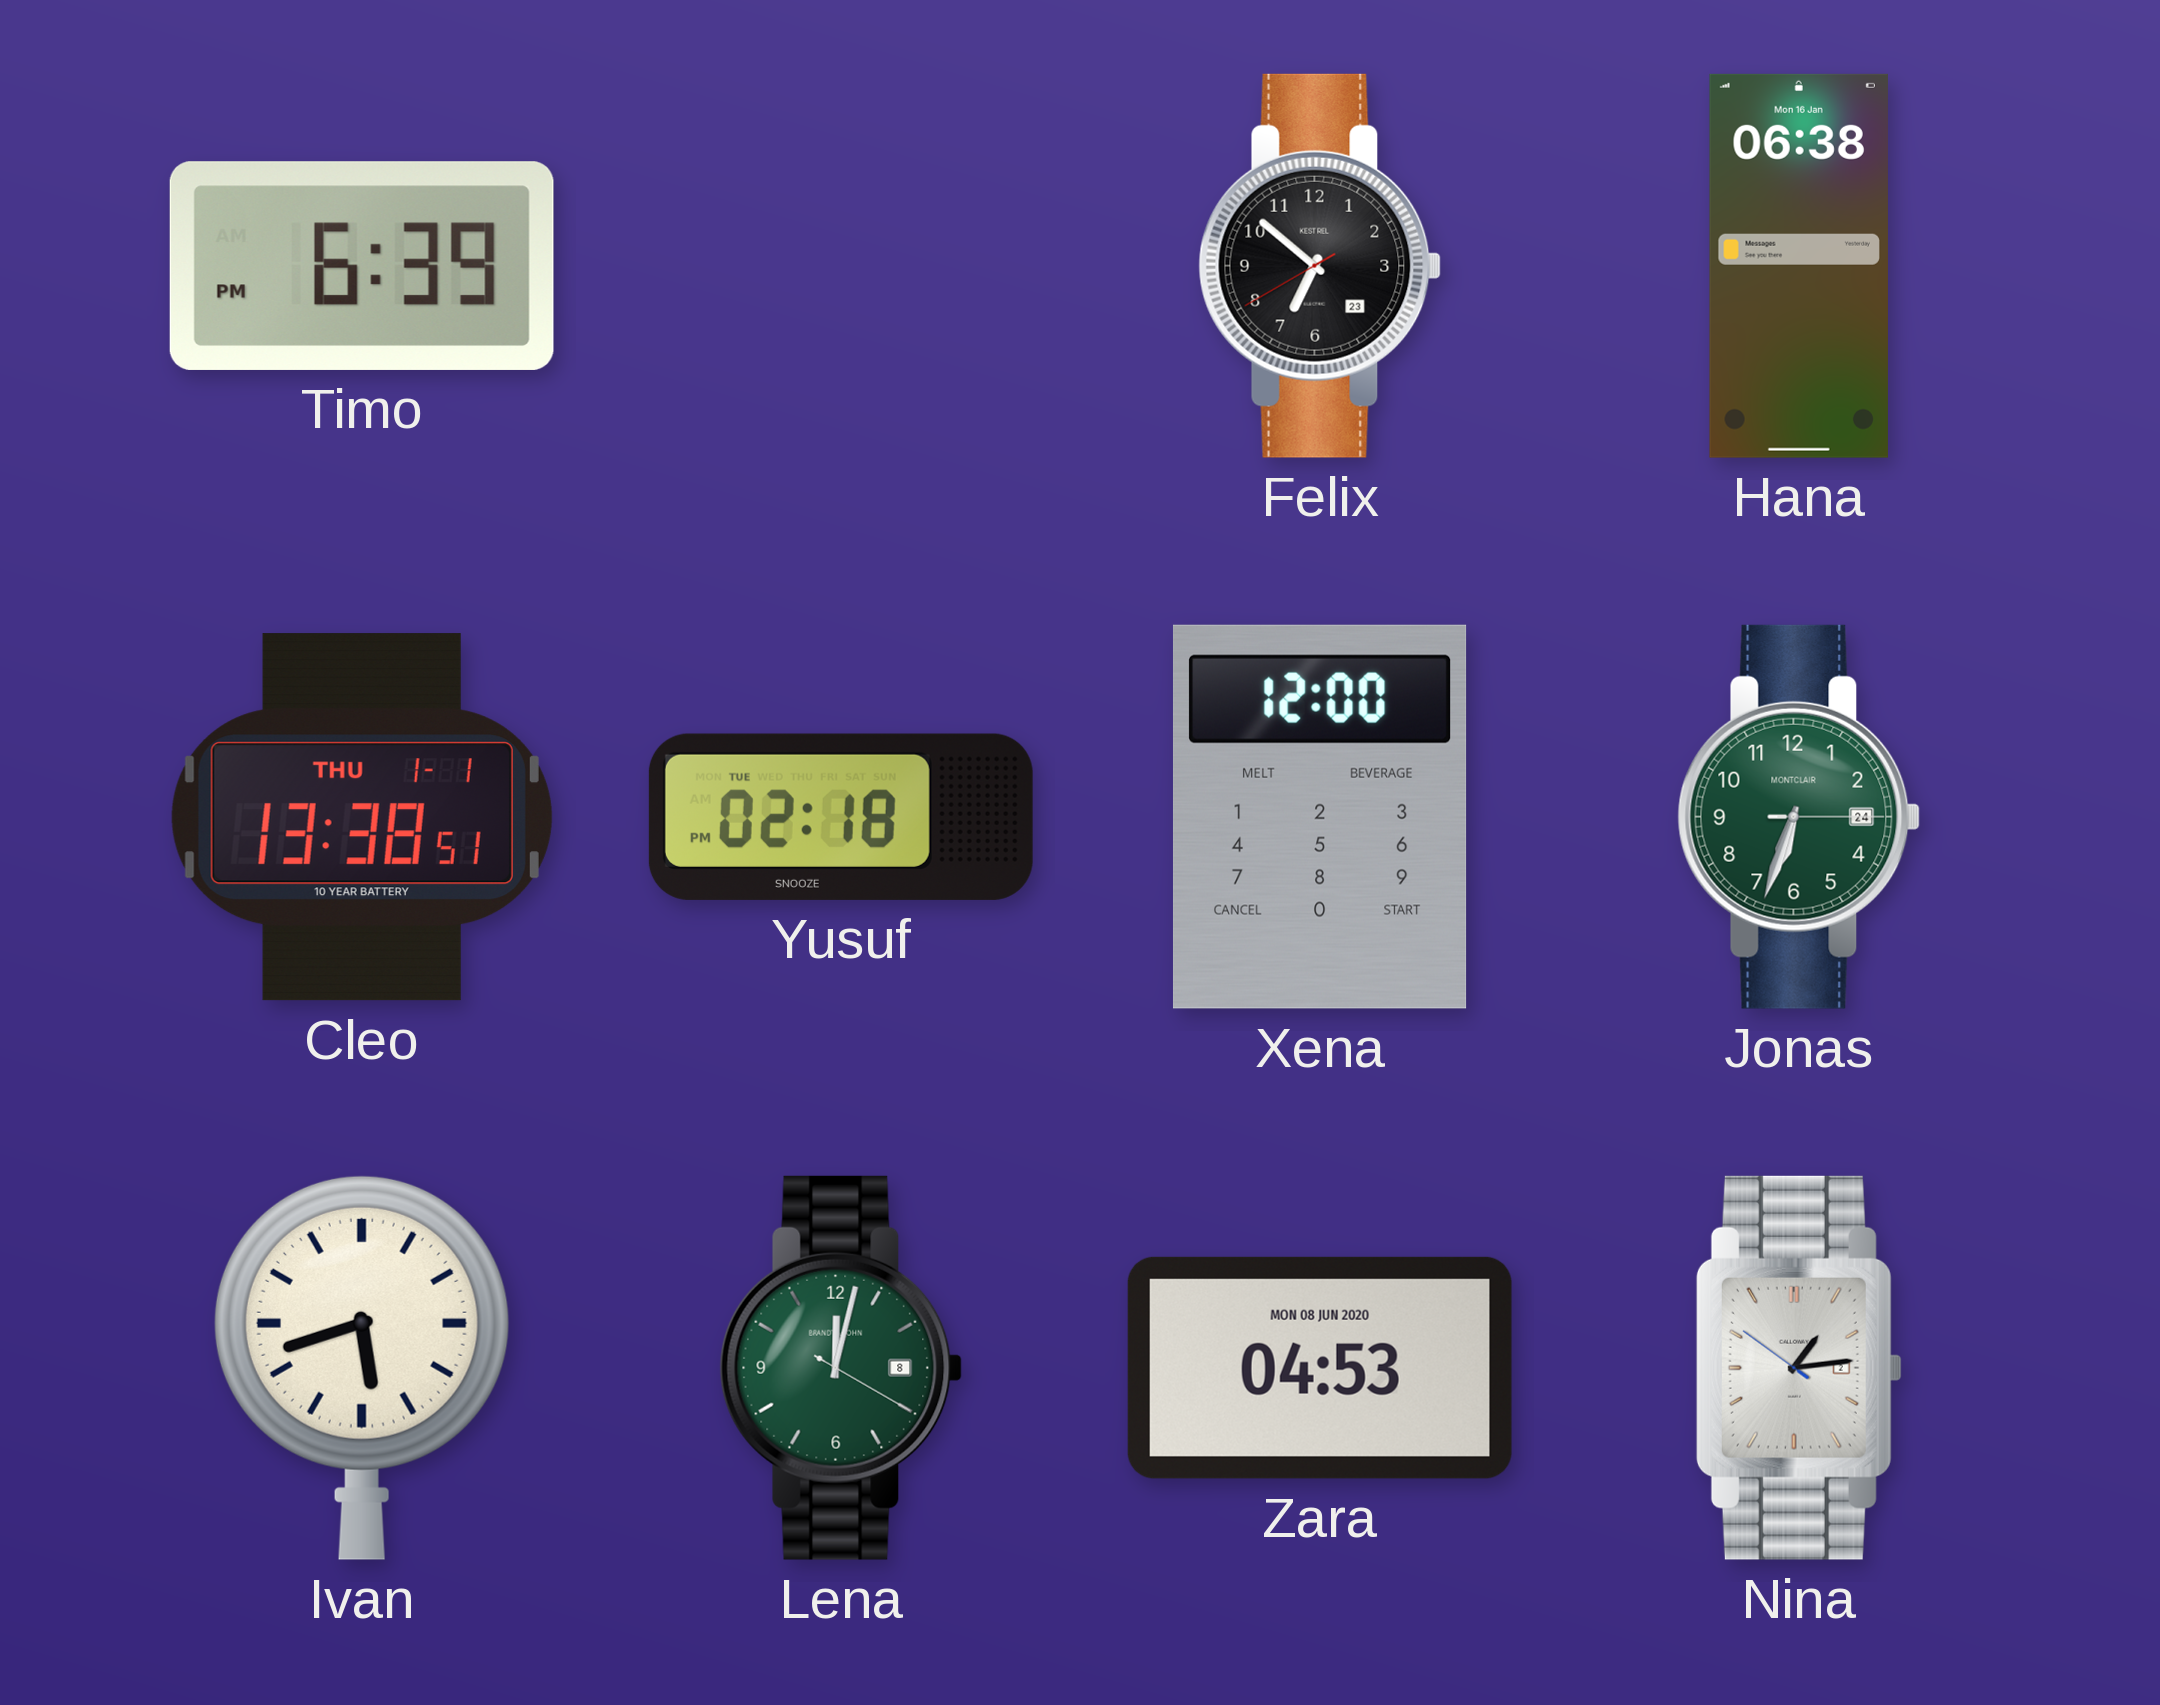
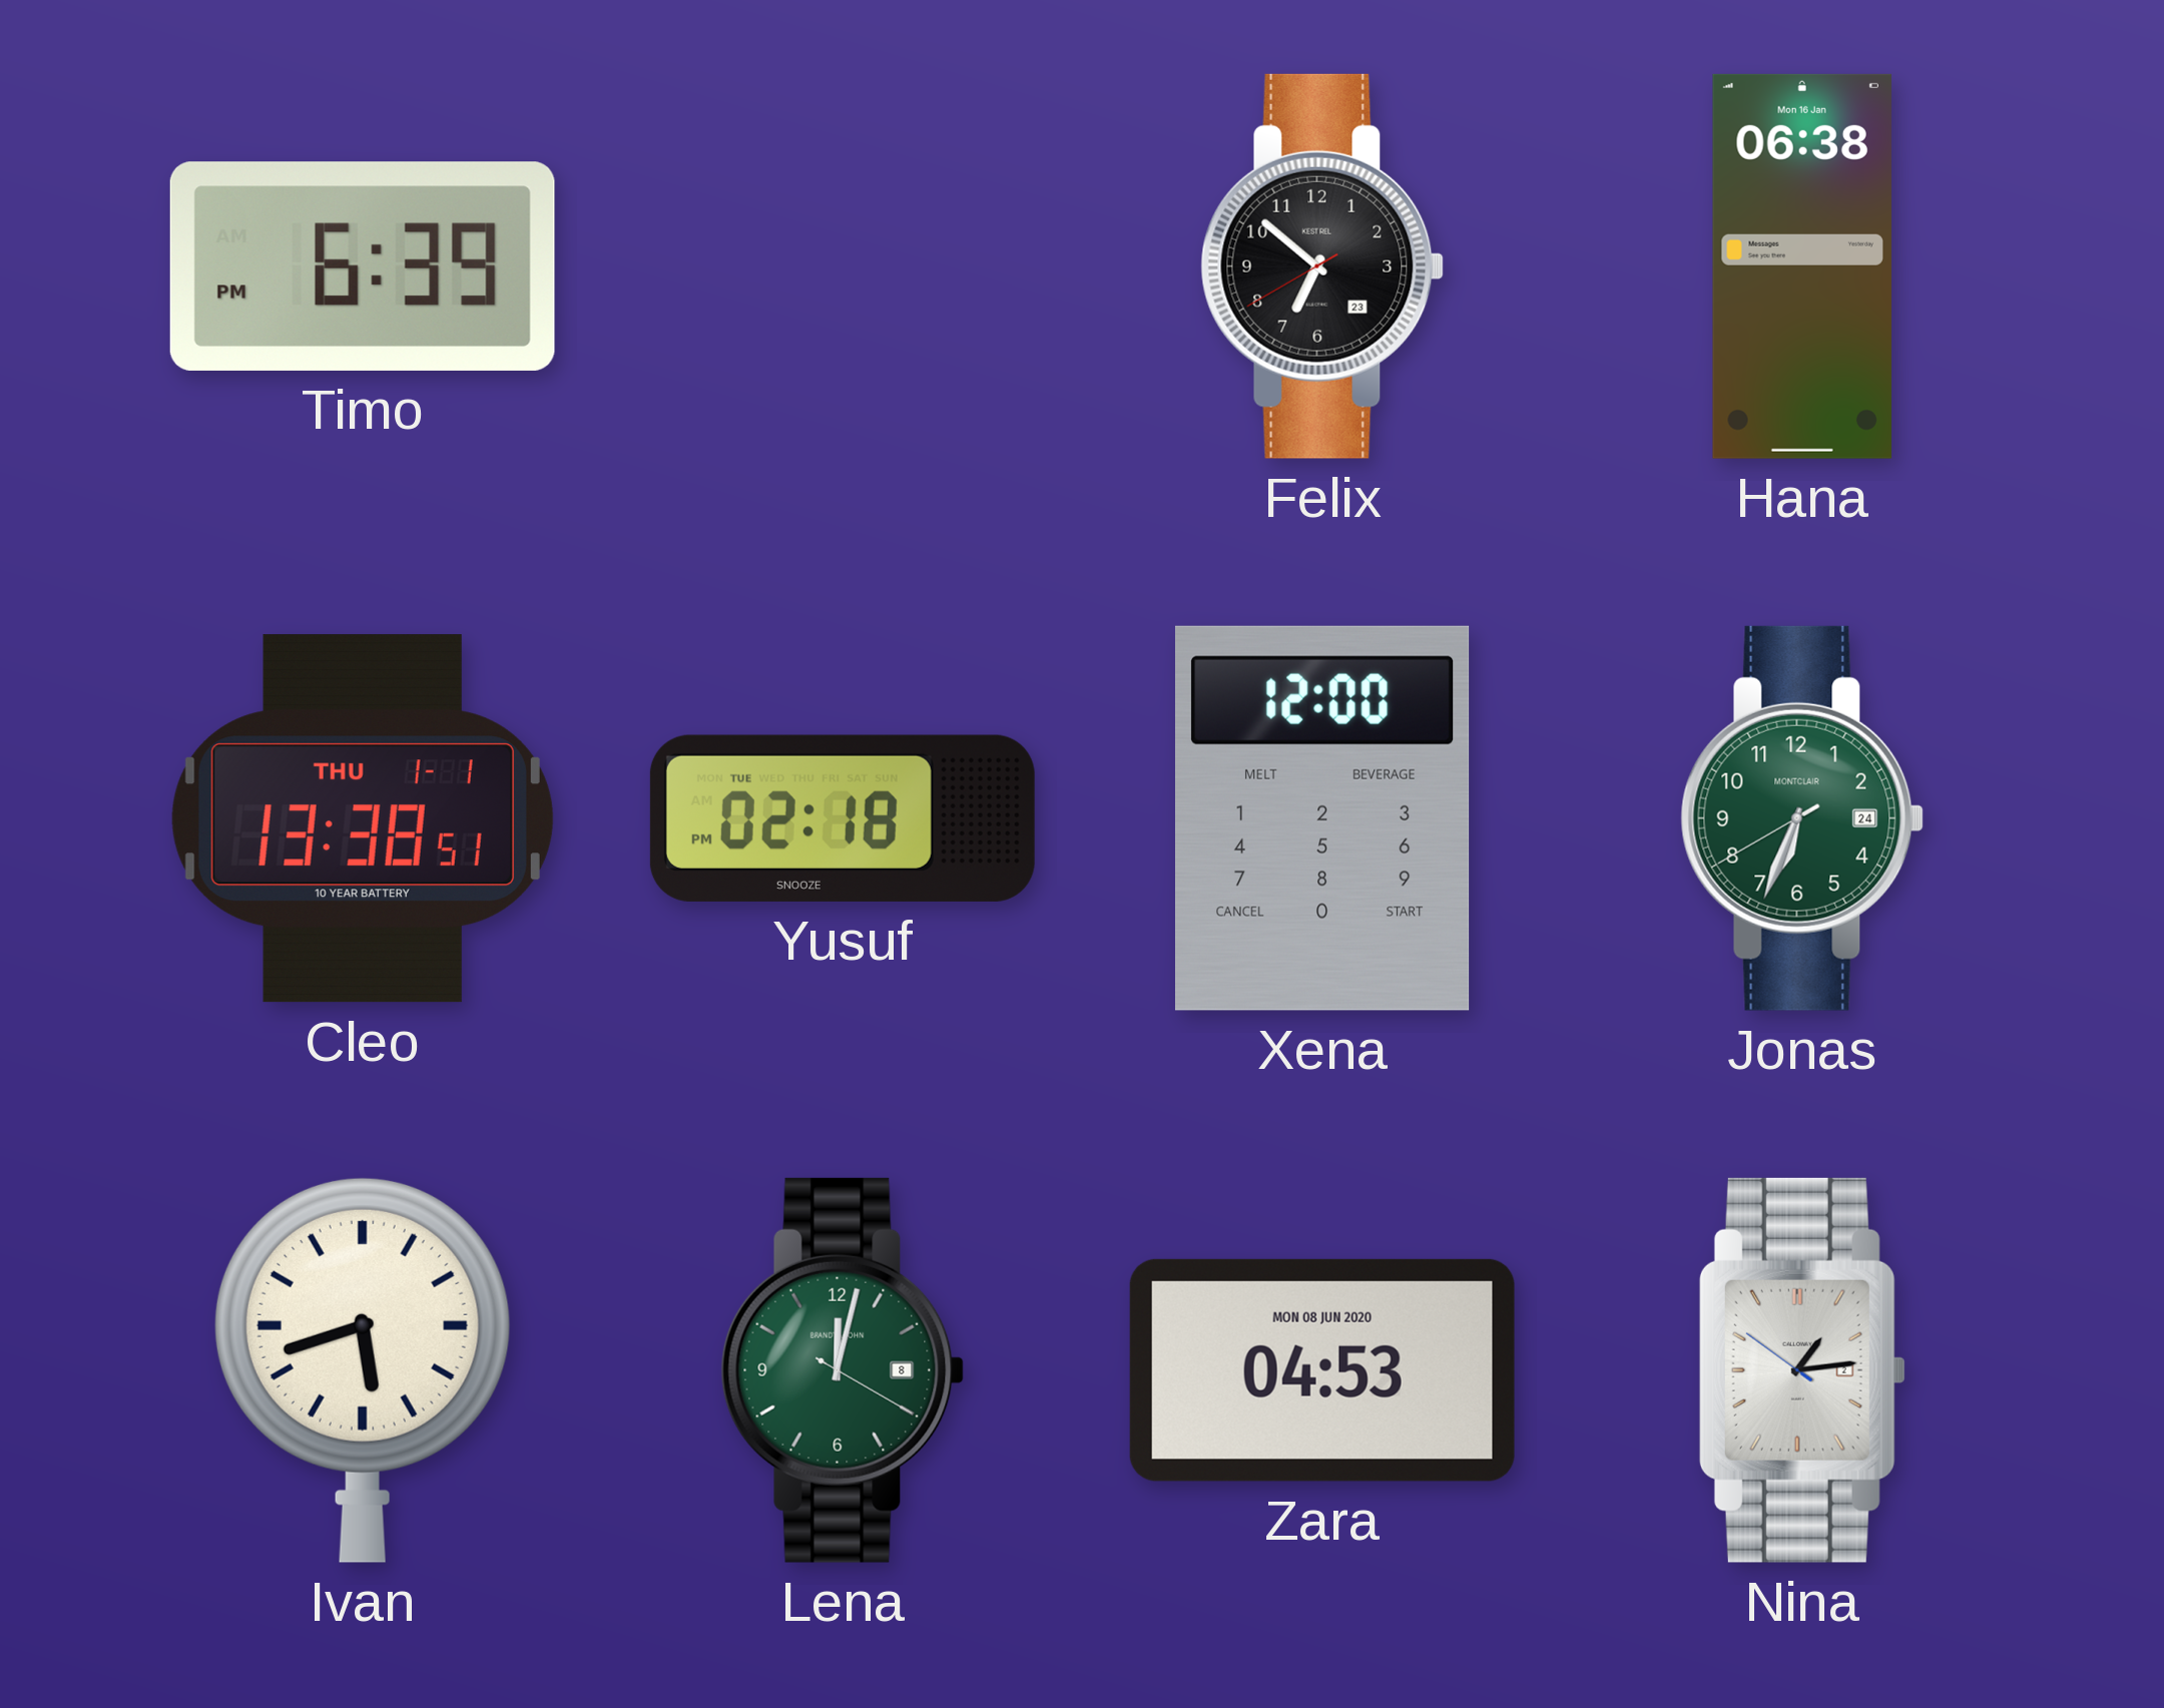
Jonas: 6:33:15 -> 6:33:40 (1802, 818)
